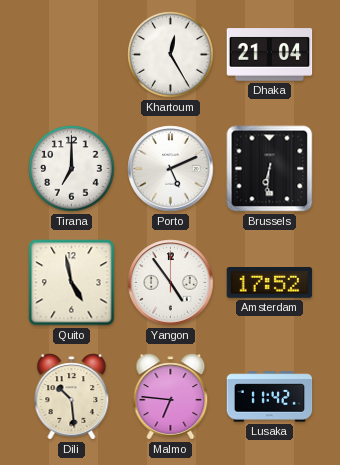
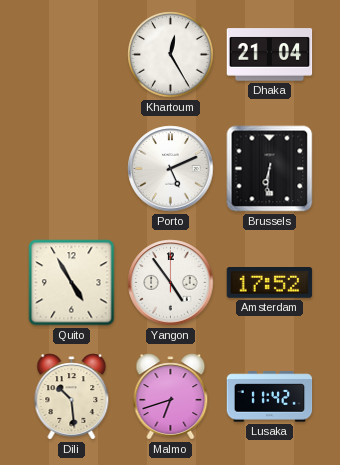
Tirana: 7:00 -> none (72, 169)
Quito: 4:58 -> 4:55 (72, 283)
Malmo: 6:46 -> 6:42 (171, 397)
